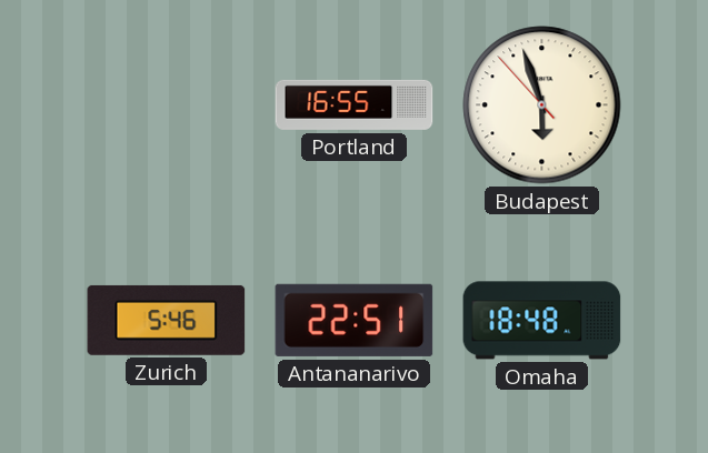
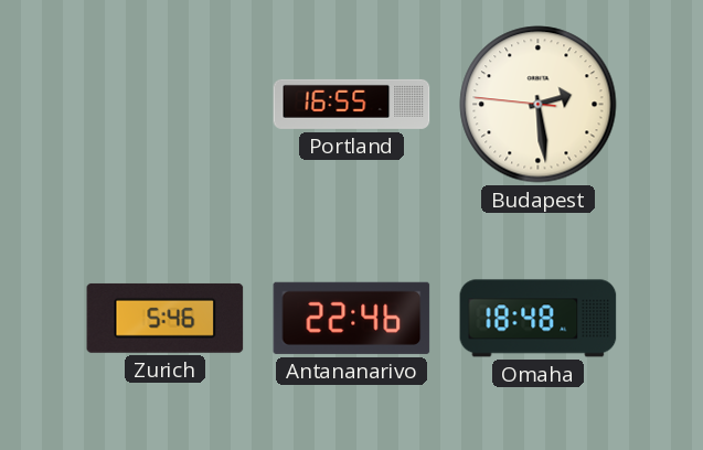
Budapest: 5:56 -> 2:28 (539, 105)
Antananarivo: 22:51 -> 22:46 (352, 318)
